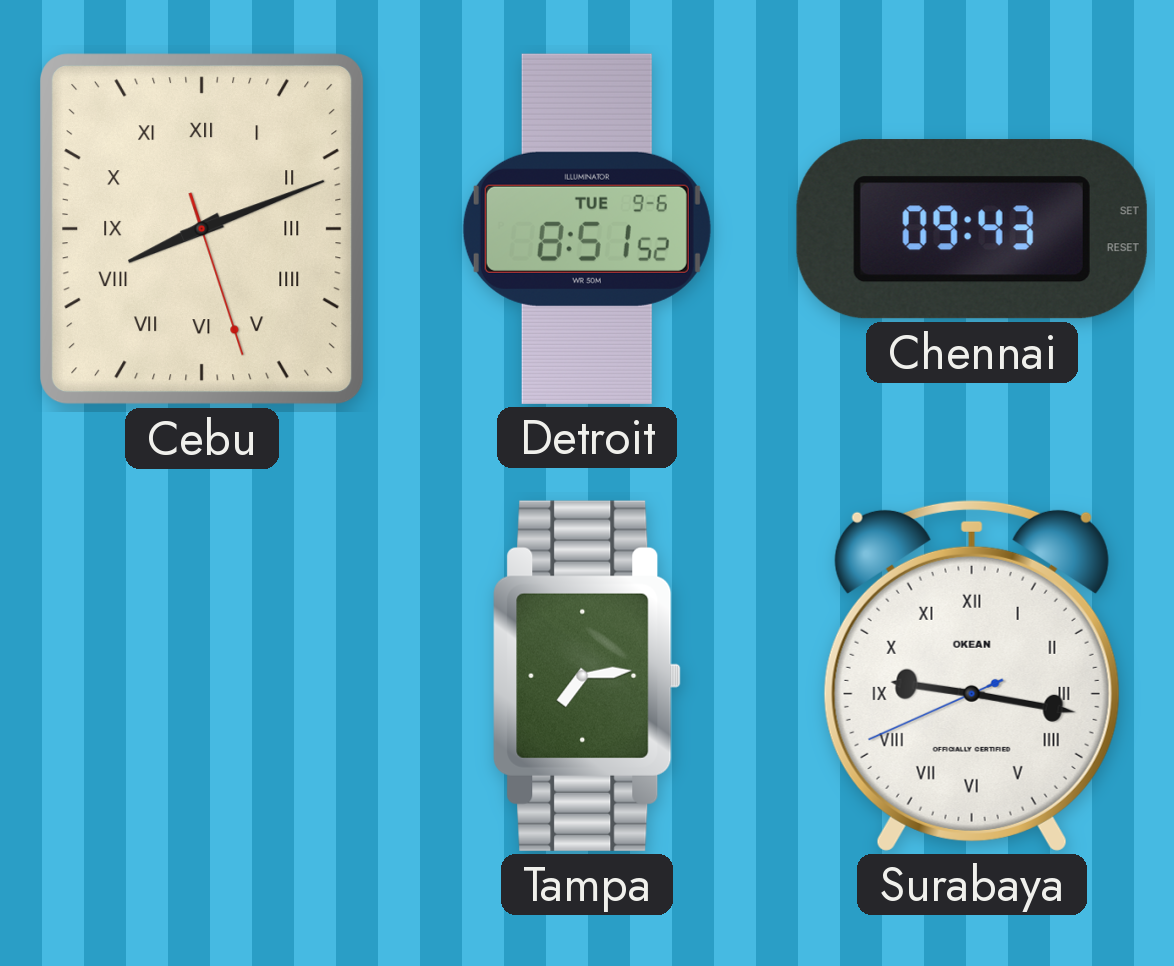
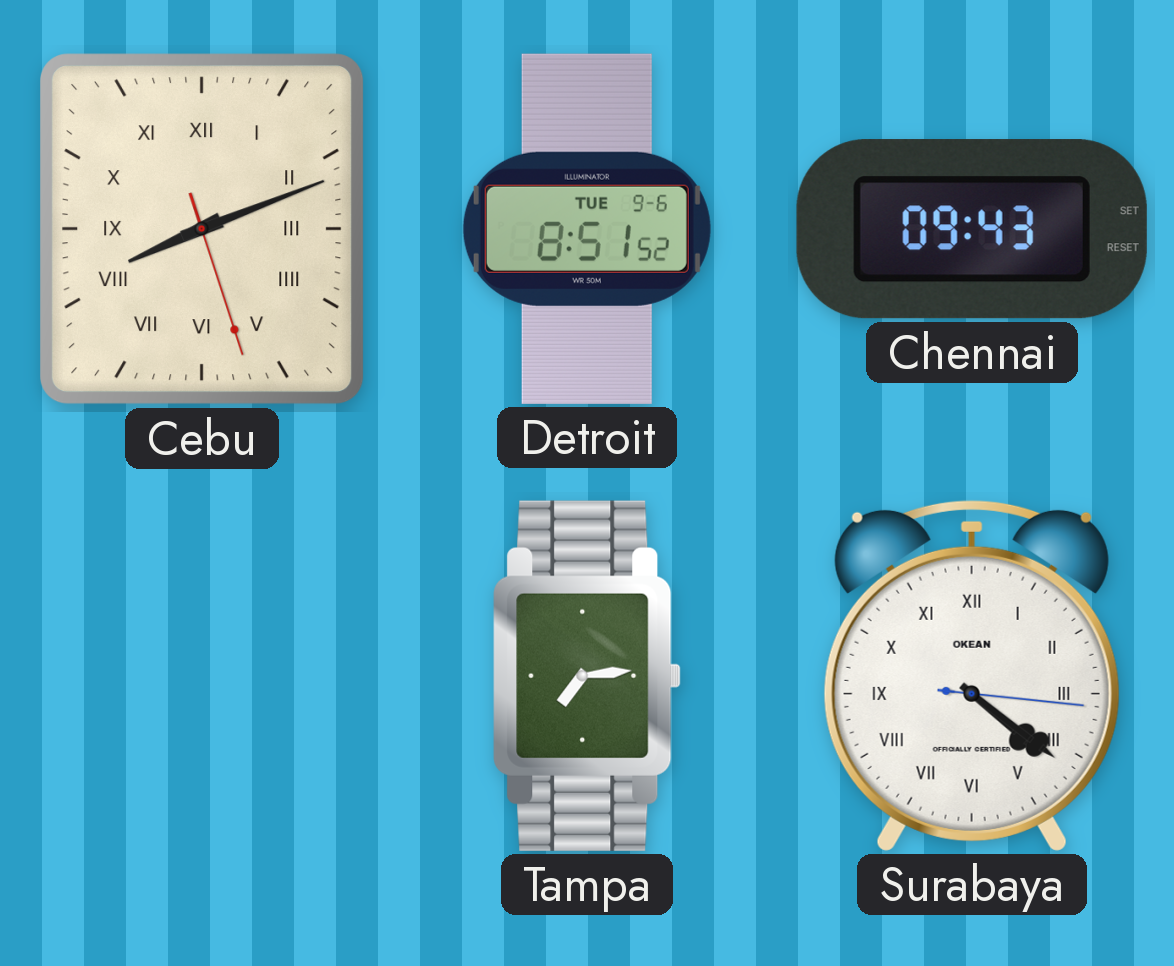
Surabaya: 9:16 -> 4:21 (972, 675)
